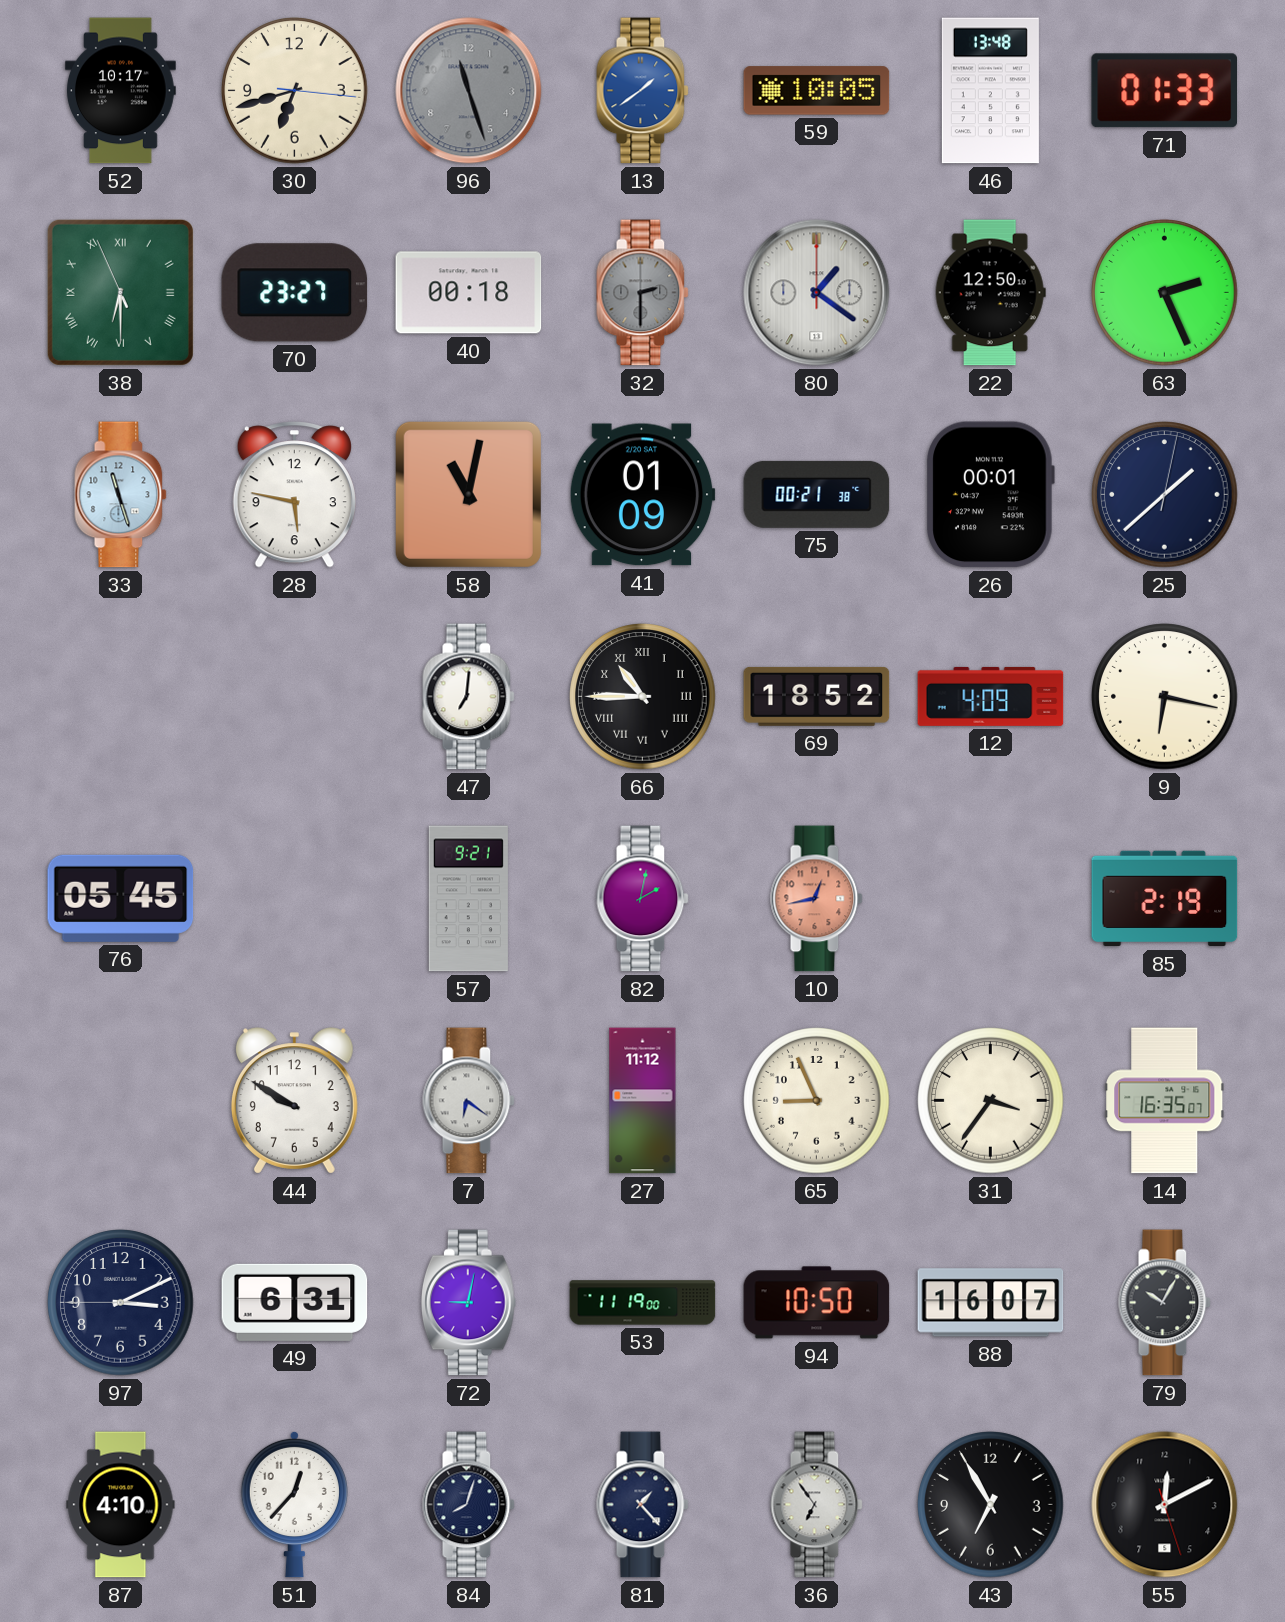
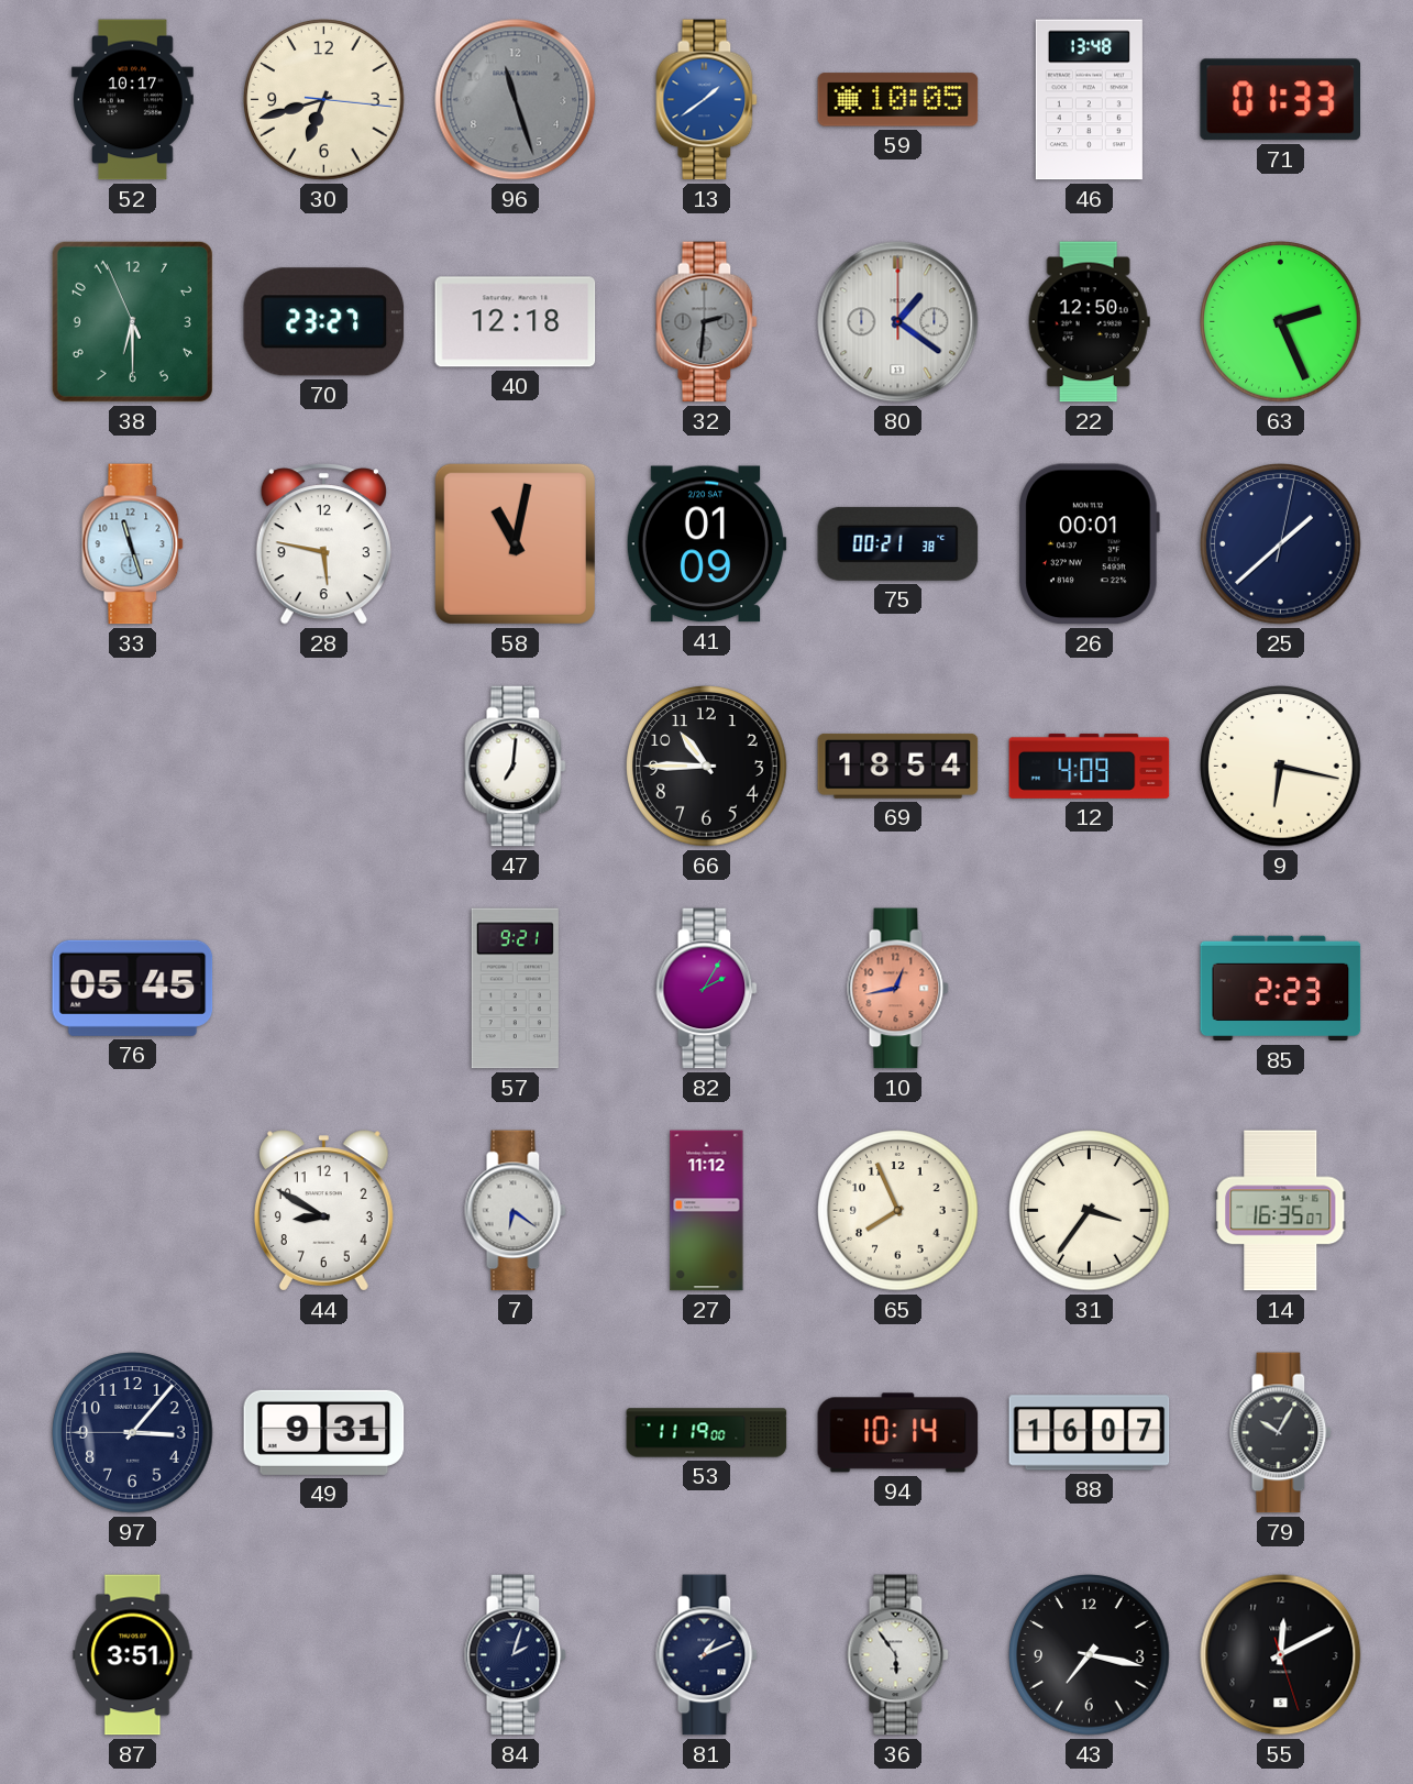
38 numerals: Roman -> Arabic (132, 321)
40: 00:18 -> 12:18 (516, 322)
32: 2:30 -> 2:31 (707, 322)
66 numerals: Roman -> Arabic (707, 767)
69: 18:52 -> 18:54 (898, 766)
82: 2:02 -> 2:05 (707, 989)
85: 2:19 -> 2:23 (1281, 989)
44: 9:50 -> 8:50 (323, 1211)
65: 8:56 -> 7:56 (898, 1211)
97: 3:10 -> 3:06 (133, 1433)
49: 6:31 -> 9:31 (324, 1432)
72: 9:02 -> none (468, 1303)
94: 10:50 -> 10:14 (898, 1433)
87: 4:10 -> 3:51 (133, 1655)
51: 12:37 -> none (294, 1504)
84: 8:03 -> 2:03 (516, 1655)
81: 1:23 -> 1:11 (707, 1655)
36: 6:54 -> 5:54 (898, 1655)
43: 6:55 -> 7:17 (1090, 1655)
